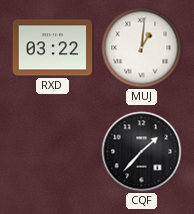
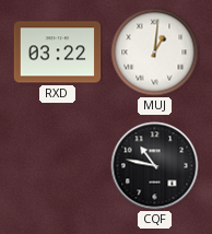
CQF: 1:37 -> 10:47 (155, 166)
